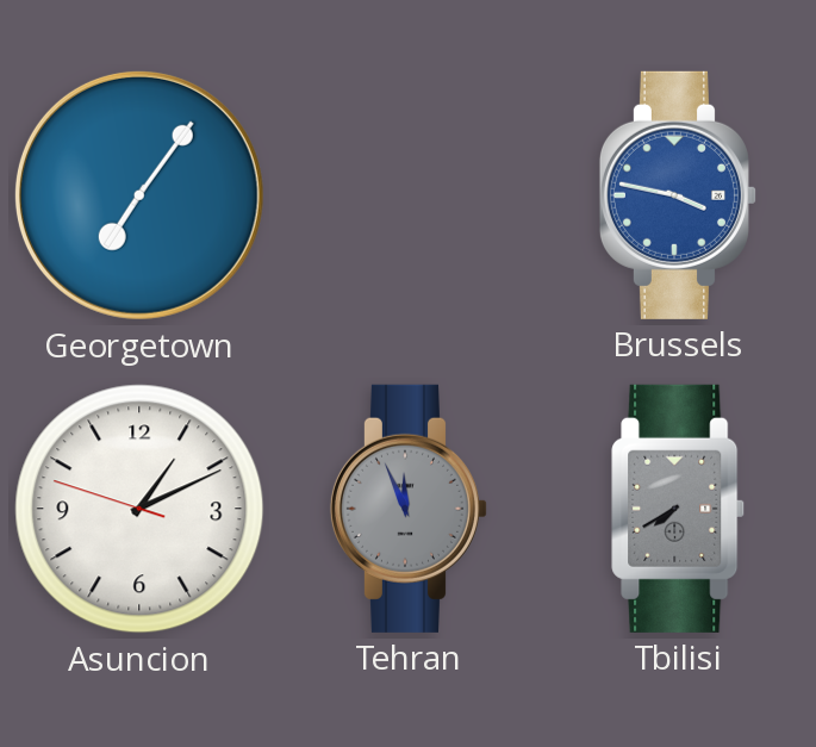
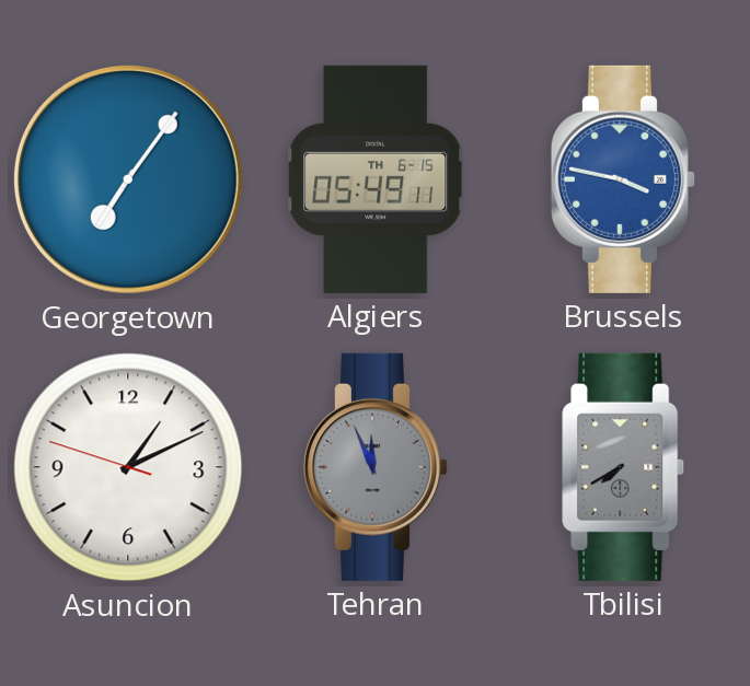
Algiers: none -> 05:49 (376, 179)
